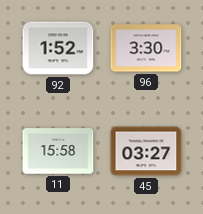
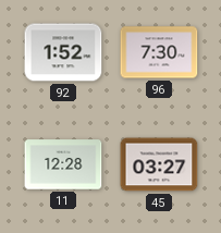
96: 3:30 -> 7:30 (159, 52)
11: 15:58 -> 12:28 (63, 164)
